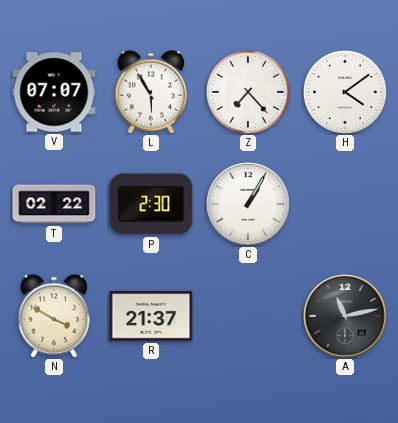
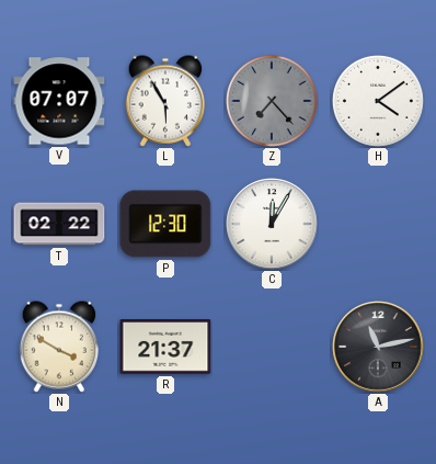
Z dial: white -> grey (272, 101)
P: 2:30 -> 12:30 (165, 224)
C: 1:05 -> 12:05 (272, 224)
